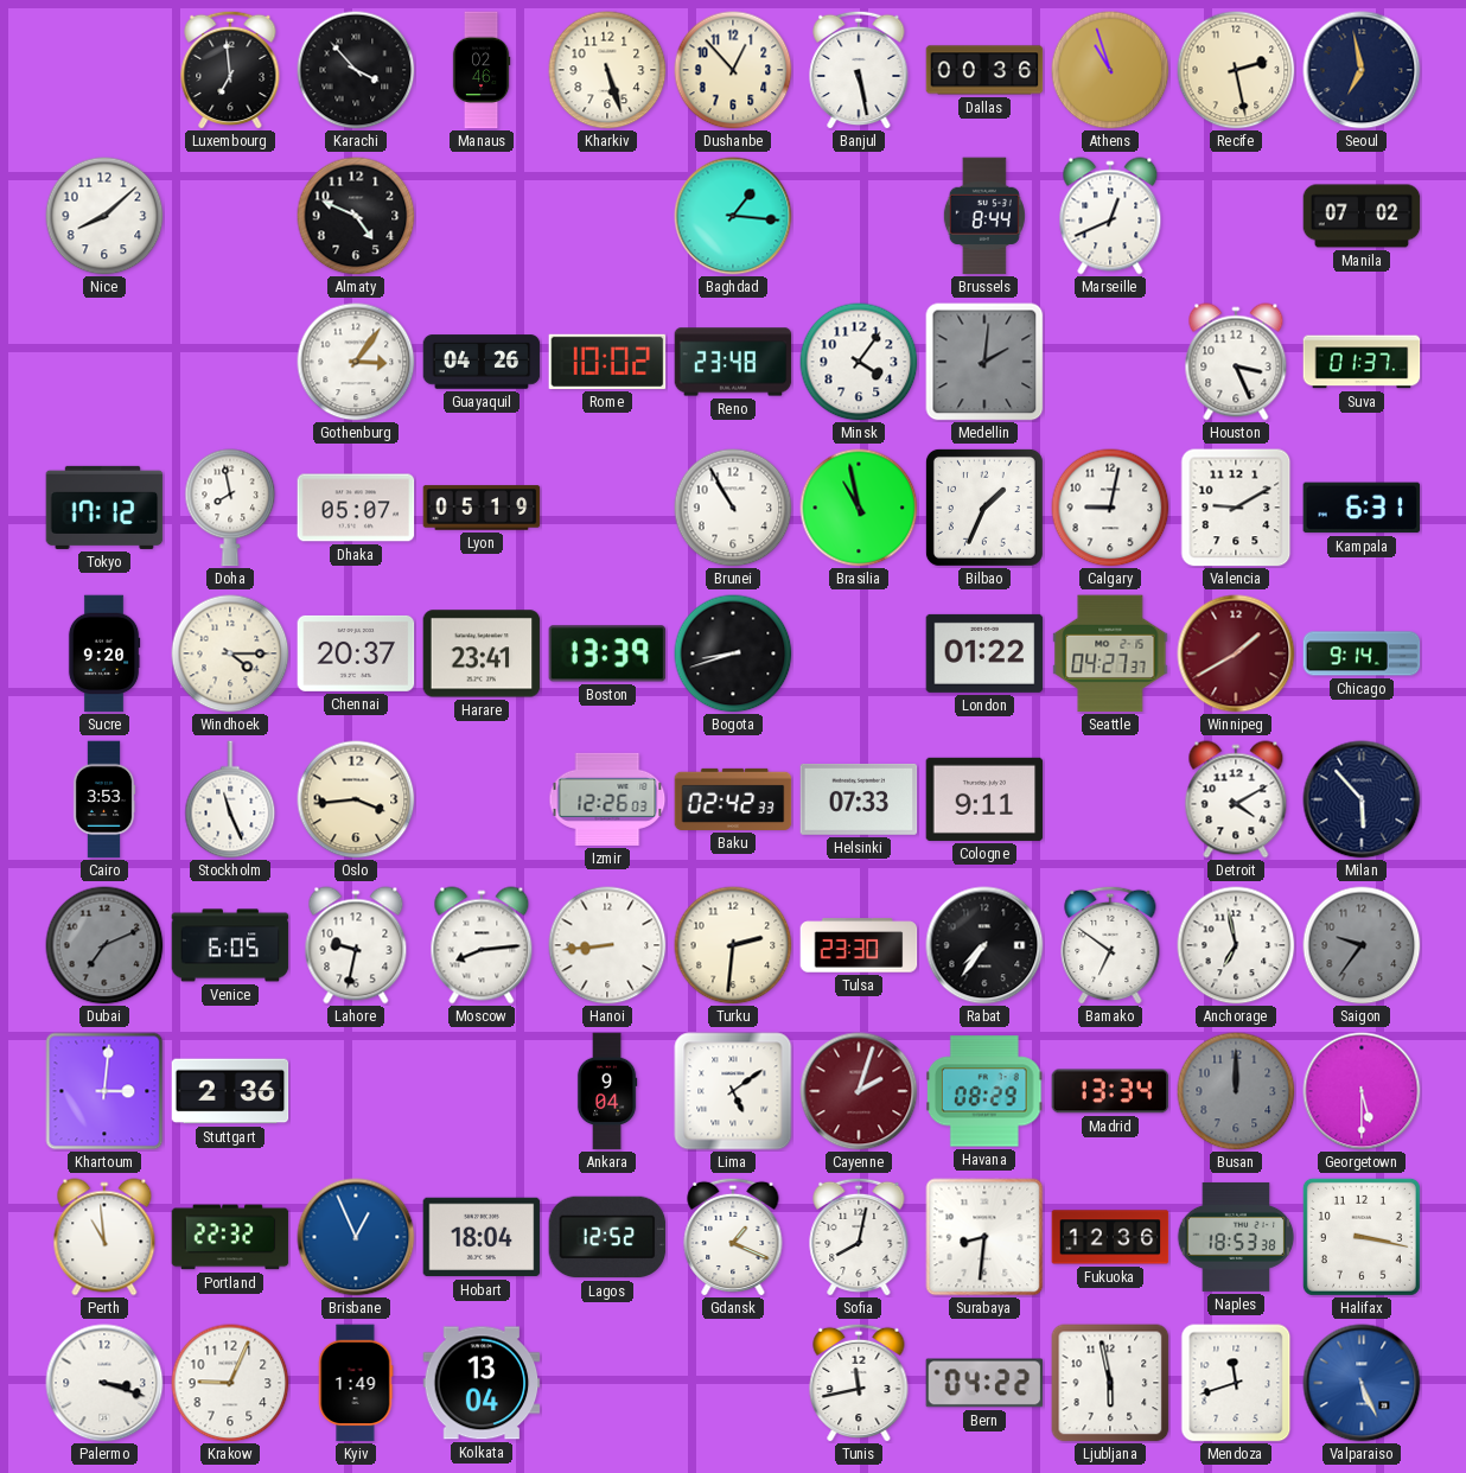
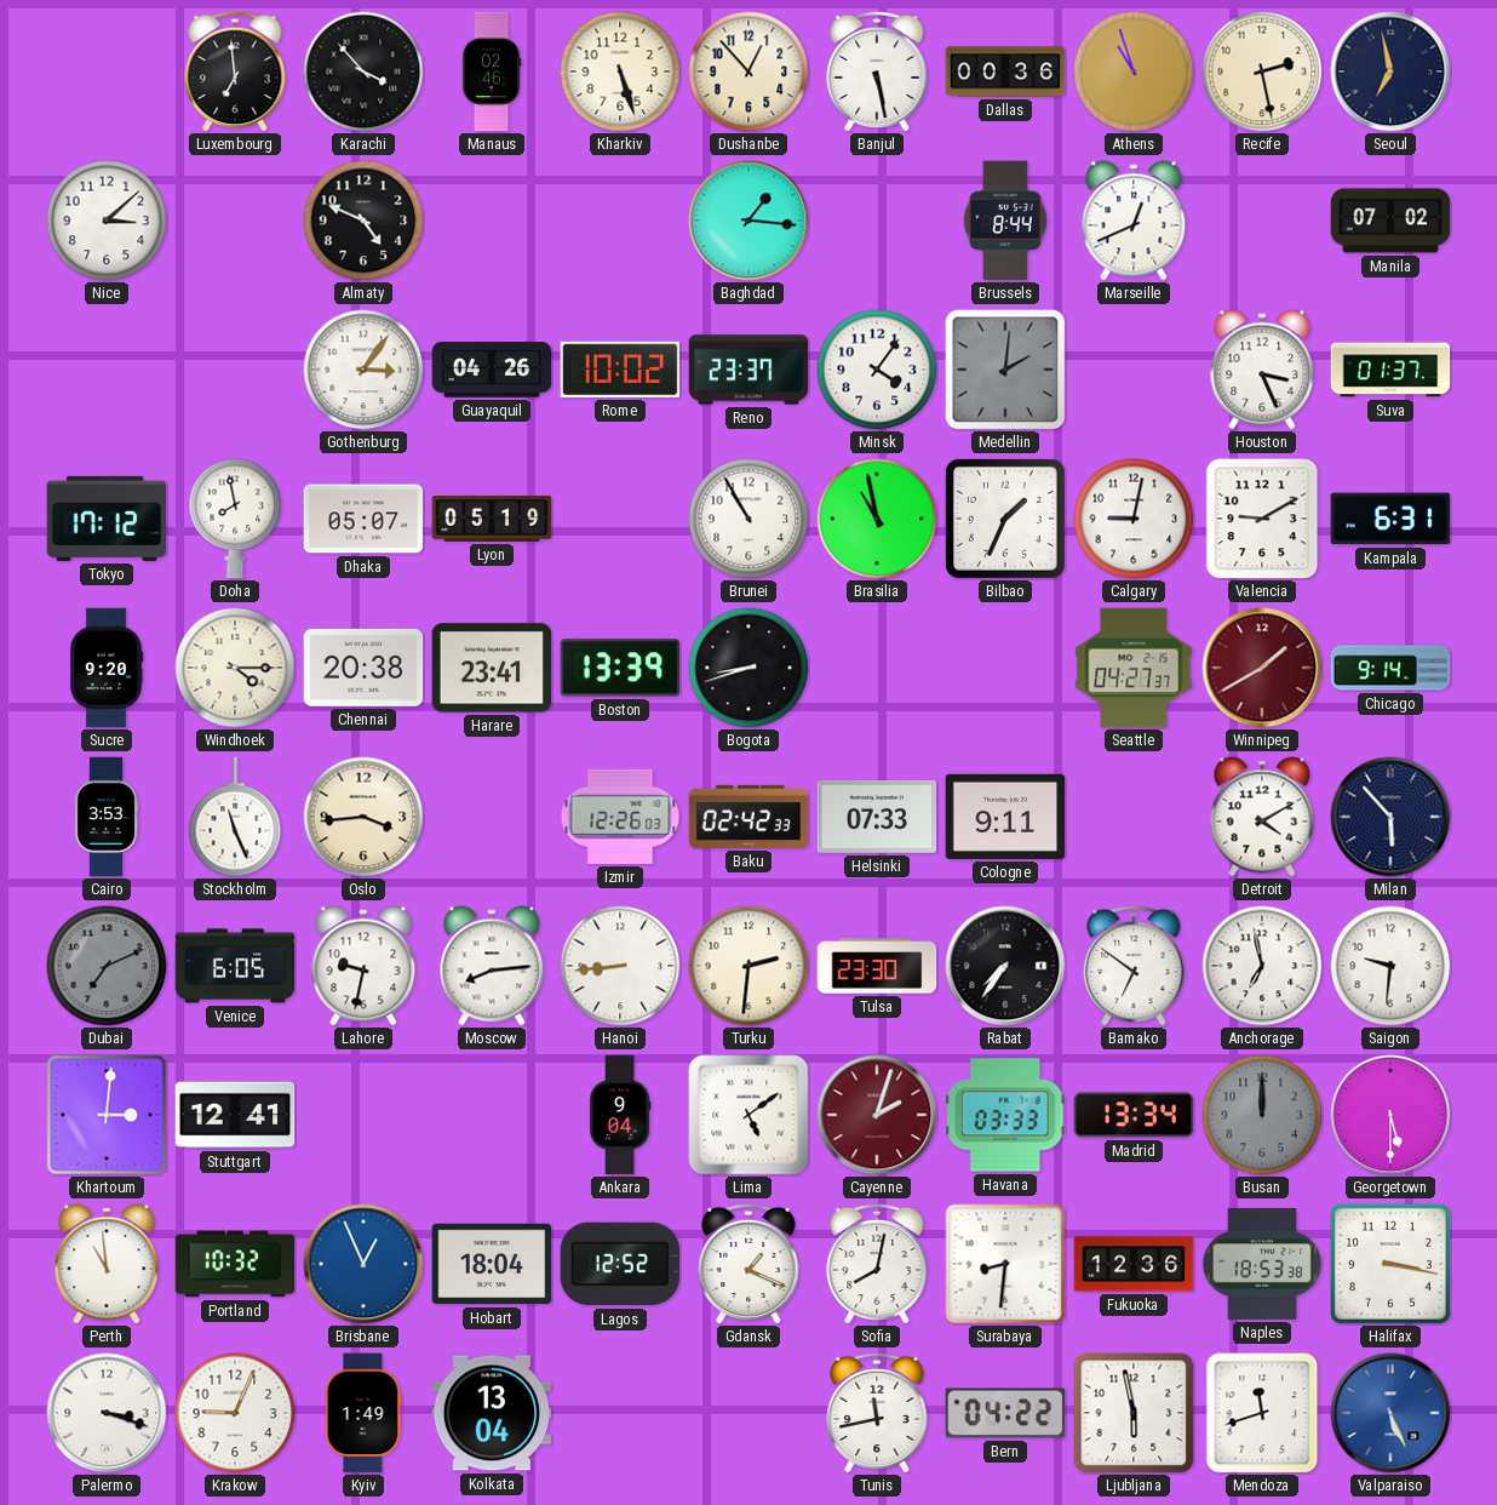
Nice: 8:08 -> 3:08 (107, 221)
Reno: 23:48 -> 23:37 (748, 370)
Chennai: 20:37 -> 20:38 (363, 668)
London: 01:22 -> none (984, 653)
Saigon: 9:36 -> 9:31 (1390, 966)
Saigon dial: grey -> white (1390, 966)
Stuttgart: 2:36 -> 12:41 (235, 1115)
Havana: 08:29 -> 03:33 (1005, 1115)
Portland: 22:32 -> 10:32 (235, 1264)
